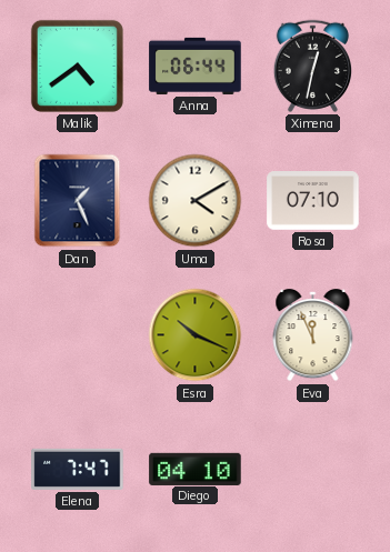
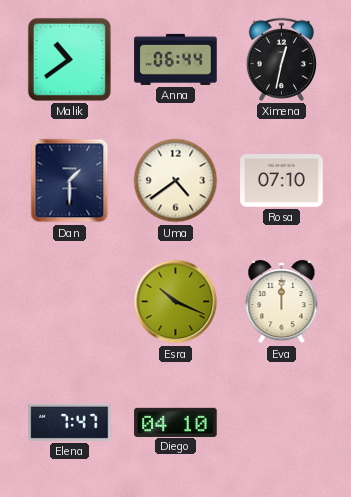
Malik: 4:39 -> 10:39 (69, 59)
Dan: 1:26 -> 1:30 (70, 181)
Uma: 4:10 -> 4:39 (176, 181)
Eva: 11:56 -> 12:00 (282, 302)
